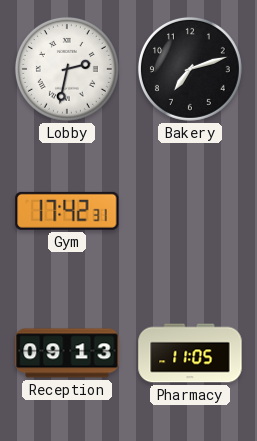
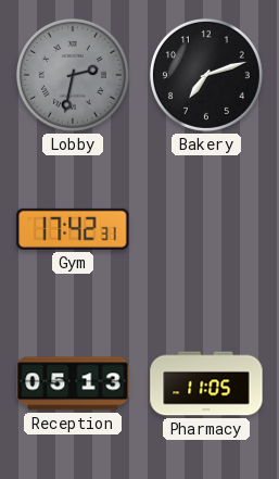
Lobby dial: white -> grey (73, 75)
Reception: 09:13 -> 05:13 (73, 383)
